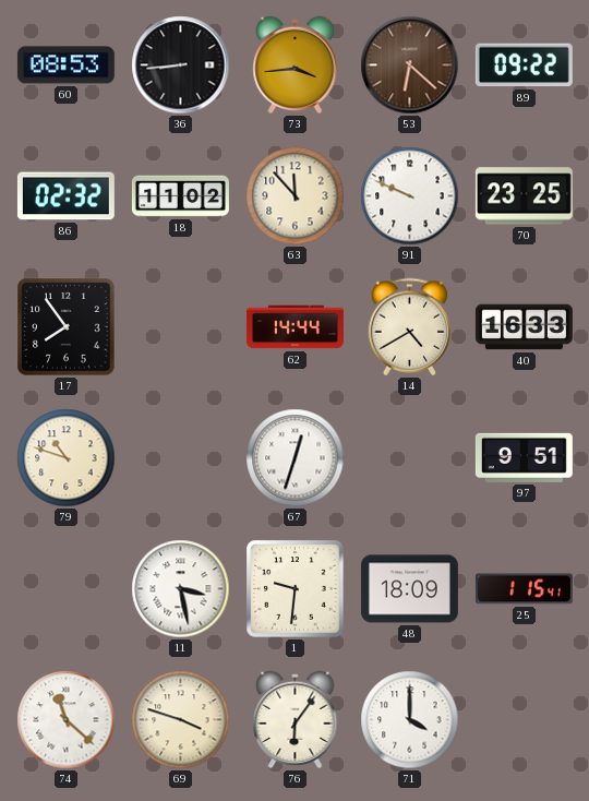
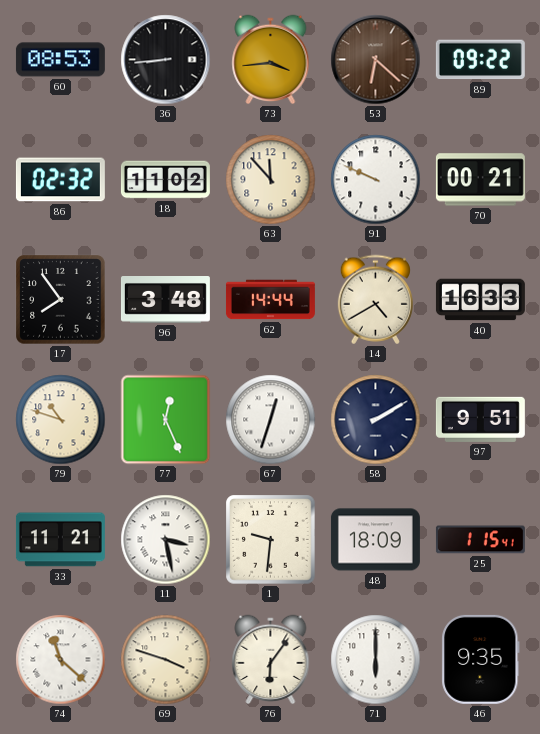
70: 23:25 -> 00:21 (480, 180)
96: none -> 3:48 (165, 300)
77: none -> 12:26 (166, 420)
58: none -> 2:10 (376, 420)
33: none -> 11:21 (60, 540)
71: 4:00 -> 6:00 (376, 660)
46: none -> 9:35 (481, 659)
